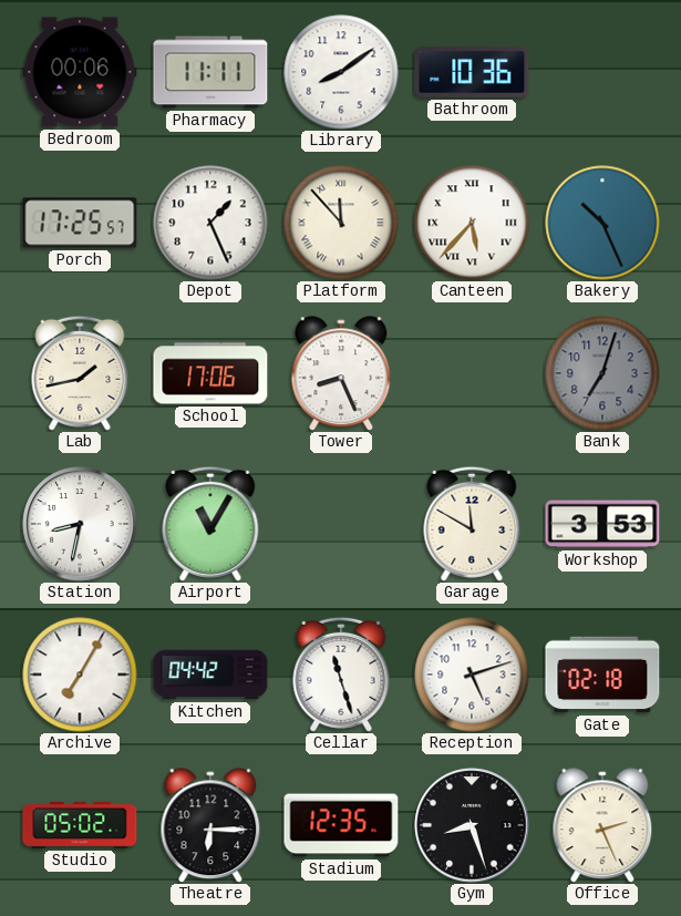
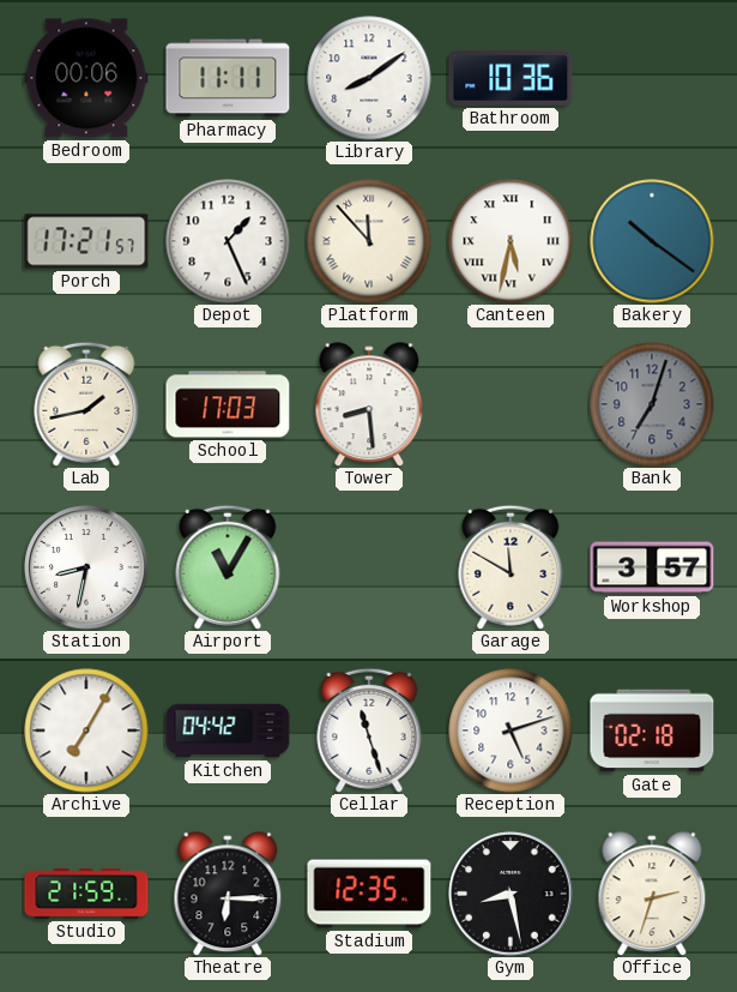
Porch: 17:25 -> 17:21 (86, 241)
Canteen: 5:37 -> 5:32 (511, 241)
Bakery: 10:26 -> 10:21 (652, 241)
School: 17:06 -> 17:03 (228, 404)
Tower: 8:26 -> 8:29 (369, 404)
Workshop: 3:53 -> 3:57 (652, 567)
Studio: 05:02 -> 21:59 (86, 894)
Gym: 8:27 -> 8:28 (511, 894)
Office: 2:26 -> 2:33 (652, 894)
